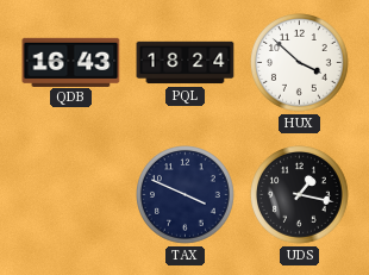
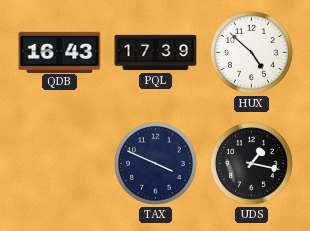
PQL: 18:24 -> 17:39 (156, 53)
HUX: 3:52 -> 4:52 (252, 53)
